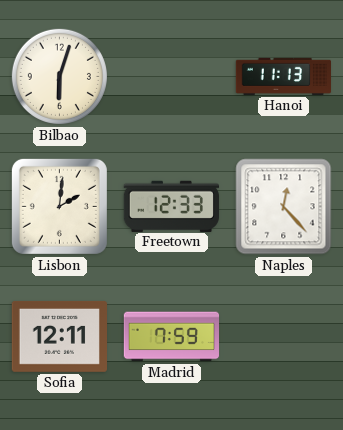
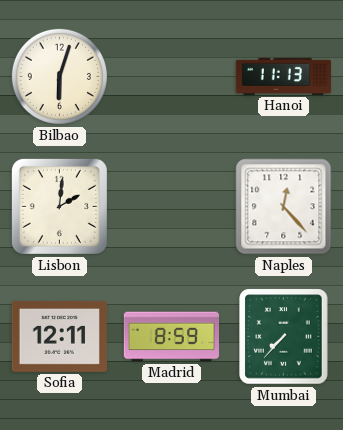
Freetown: 12:33 -> none (171, 206)
Madrid: 7:59 -> 8:59 (172, 337)
Mumbai: none -> 7:37 (284, 337)
